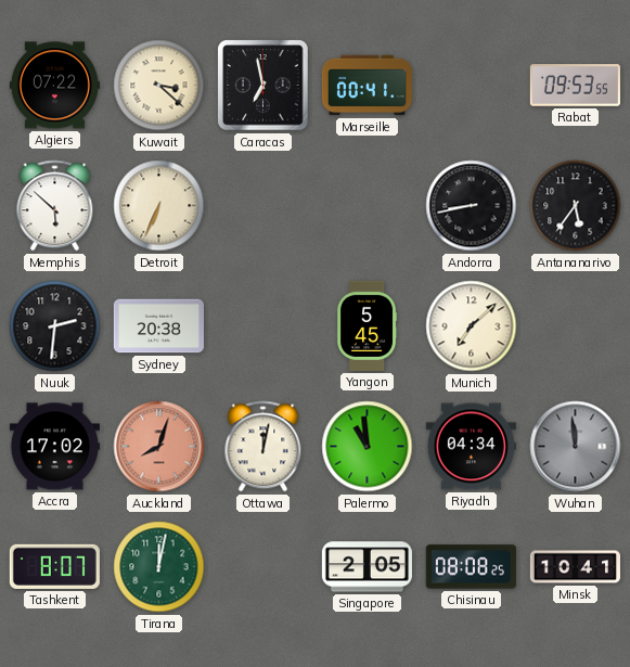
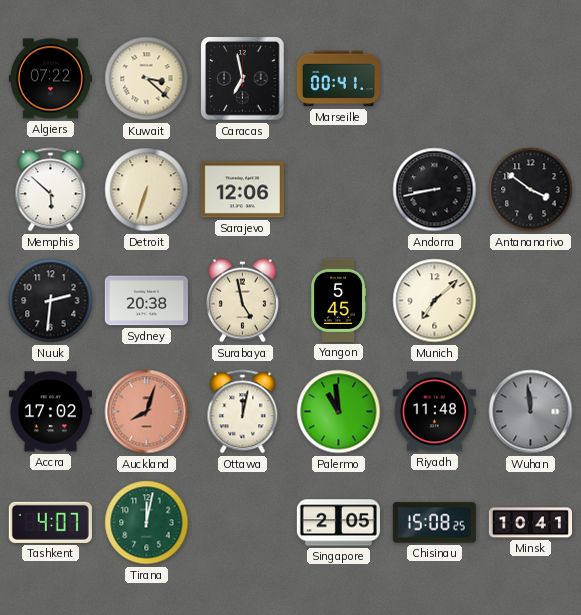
Rabat: 09:53 -> none (575, 86)
Detroit: 6:34 -> 6:33 (147, 190)
Sarajevo: none -> 12:06 (242, 190)
Antananarivo: 5:36 -> 3:51 (531, 190)
Surabaya: none -> 4:58 (242, 301)
Riyadh: 04:34 -> 11:48 (434, 412)
Tashkent: 8:07 -> 4:07 (50, 522)
Chisinau: 08:08 -> 15:08 (434, 523)
